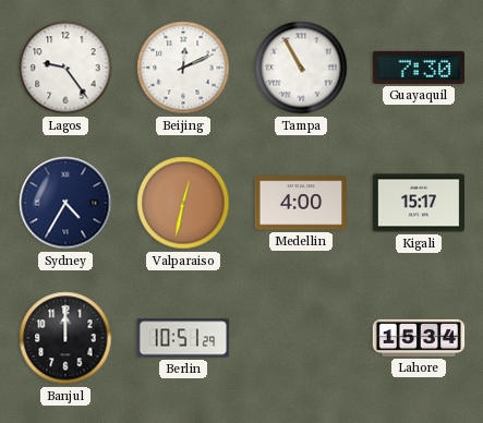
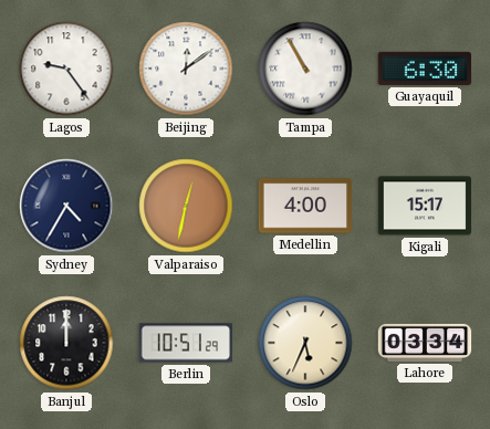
Beijing: 12:11 -> 12:09 (186, 69)
Guayaquil: 7:30 -> 6:30 (425, 69)
Oslo: none -> 5:34 (305, 343)
Lahore: 15:34 -> 03:34 (425, 343)
